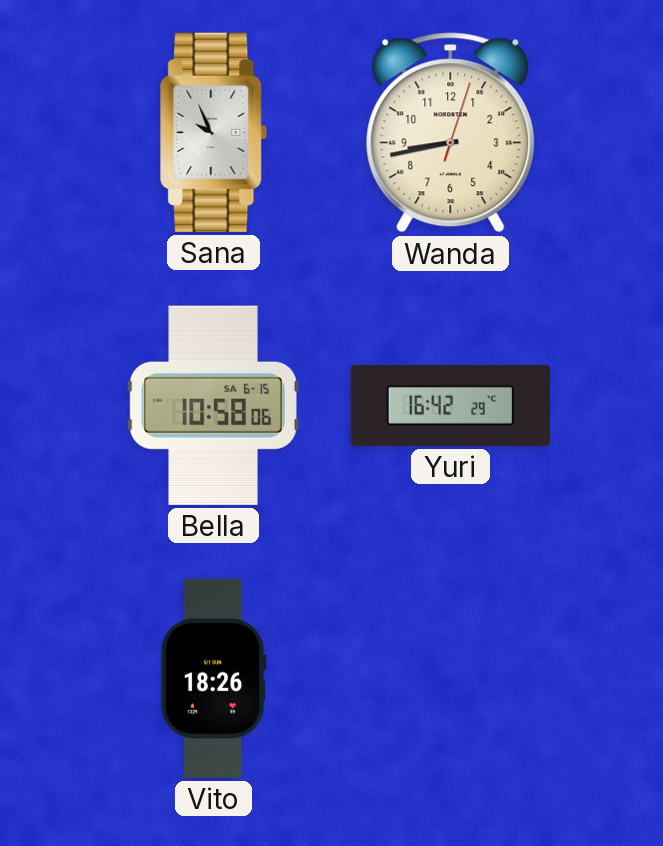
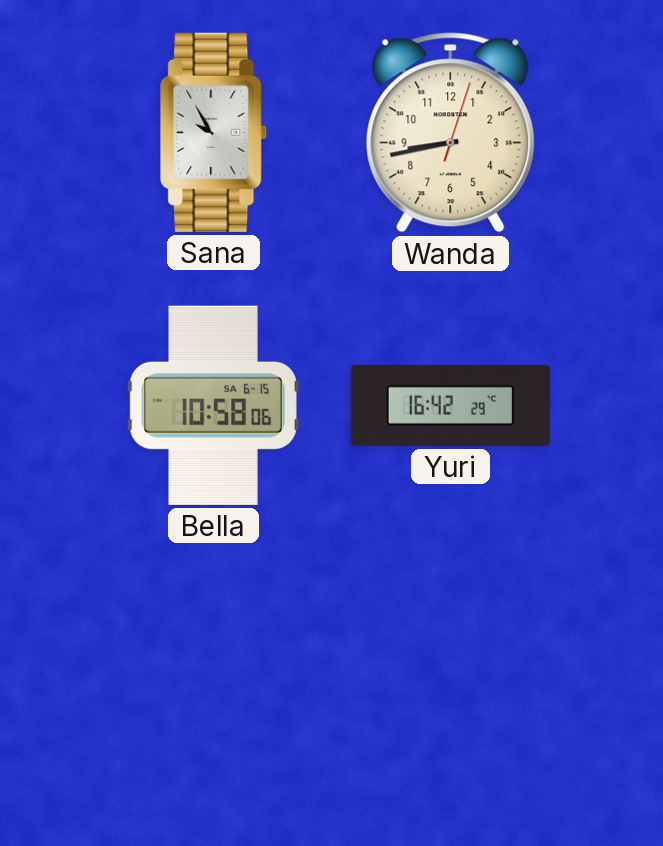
Sana: 9:56 -> 9:55 (214, 132)
Vito: 18:26 -> none (213, 678)
